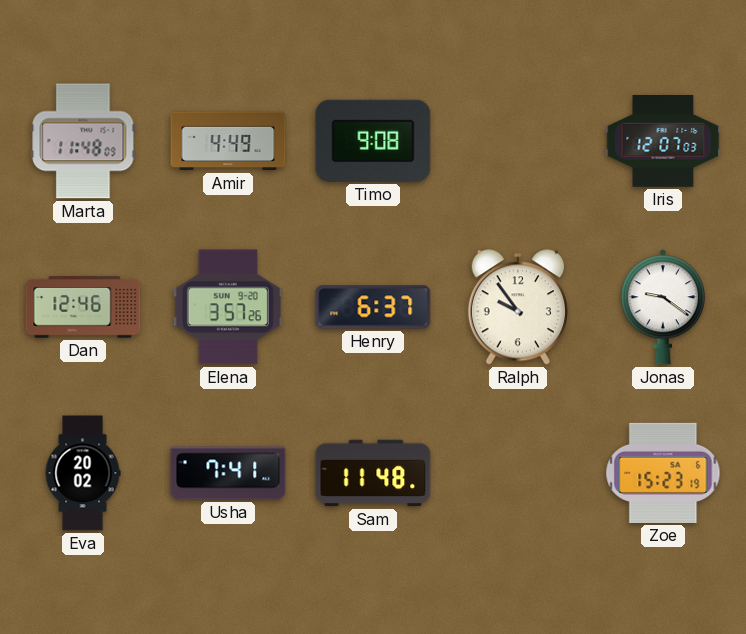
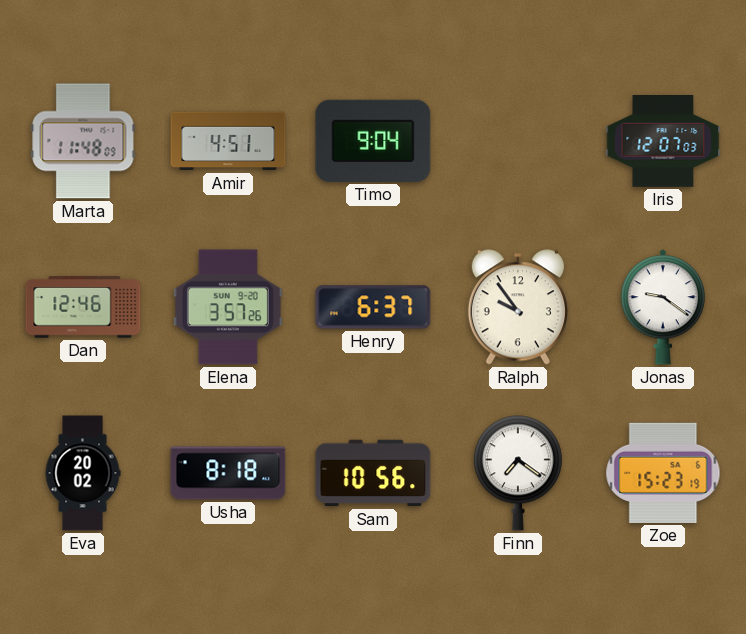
Amir: 4:49 -> 4:51 (228, 141)
Timo: 9:08 -> 9:04 (373, 141)
Usha: 7:41 -> 8:18 (228, 473)
Sam: 11:48 -> 10:56 (373, 473)
Finn: none -> 7:21 (518, 473)
